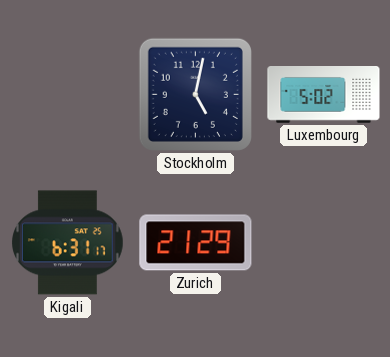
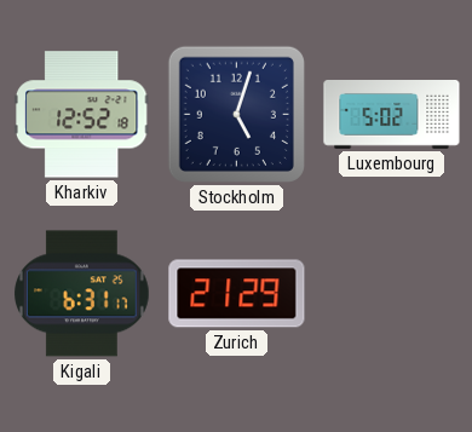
Kharkiv: none -> 12:52 (81, 115)
Stockholm: 5:02 -> 5:03 (236, 114)
